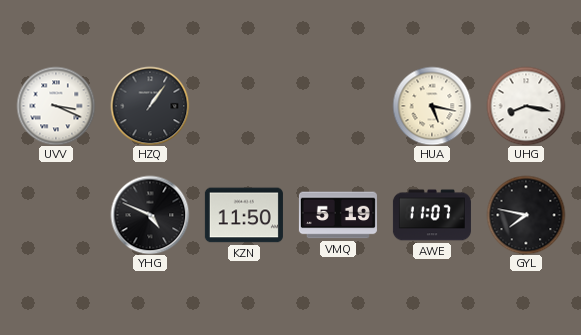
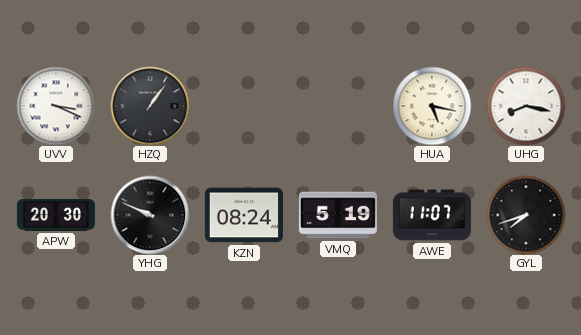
APW: none -> 20:30 (56, 216)
YHG: 4:49 -> 9:49 (150, 215)
KZN: 11:50 -> 08:24 (244, 215)
GYL: 7:47 -> 7:42 (526, 215)
